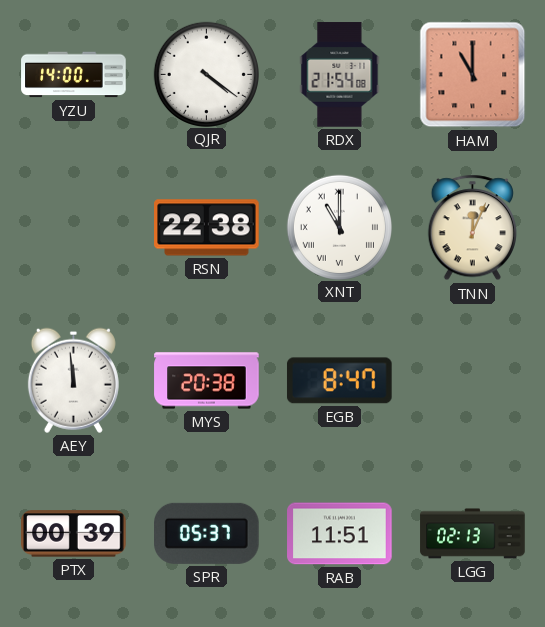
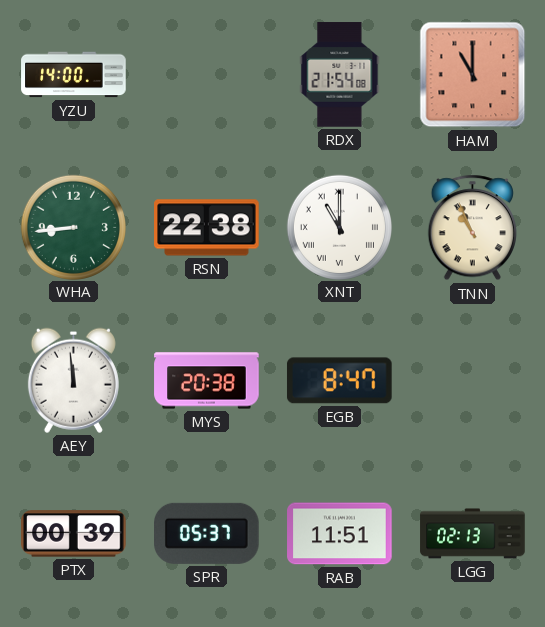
QJR: 4:21 -> none (206, 74)
WHA: none -> 8:44 (73, 227)
TNN: 12:04 -> 10:56 (472, 228)
